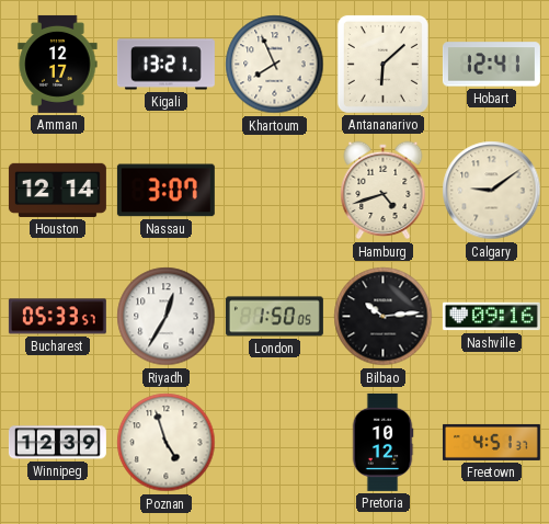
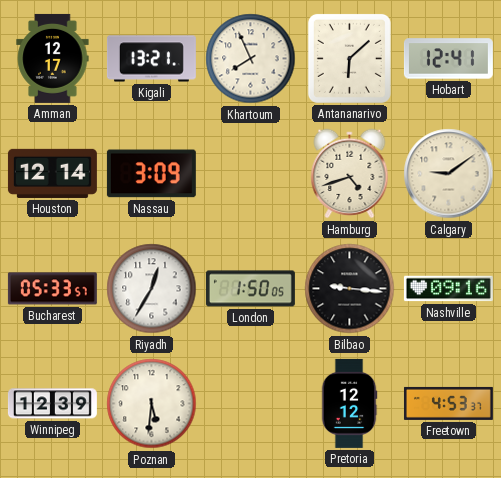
Nassau: 3:07 -> 3:09 (151, 174)
Bilbao: 10:14 -> 9:16 (350, 289)
Poznan: 4:57 -> 5:31 (152, 404)
Pretoria: 10:12 -> 12:12 (349, 403)
Freetown: 4:51 -> 4:53 (448, 403)
